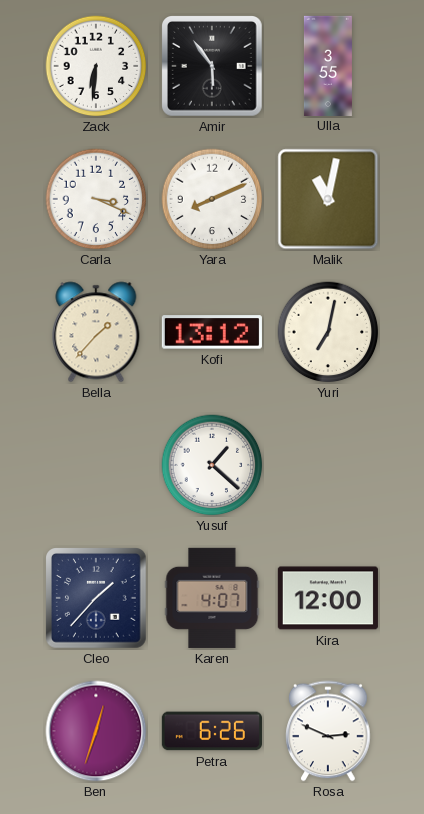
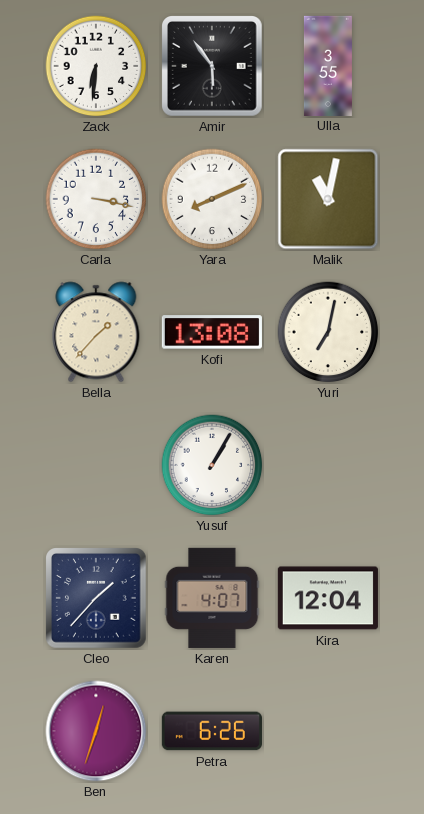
Carla: 3:19 -> 3:17 (96, 199)
Kofi: 13:12 -> 13:08 (212, 332)
Yusuf: 1:22 -> 1:05 (212, 465)
Kira: 12:00 -> 12:04 (328, 598)
Rosa: 2:49 -> none (328, 731)
